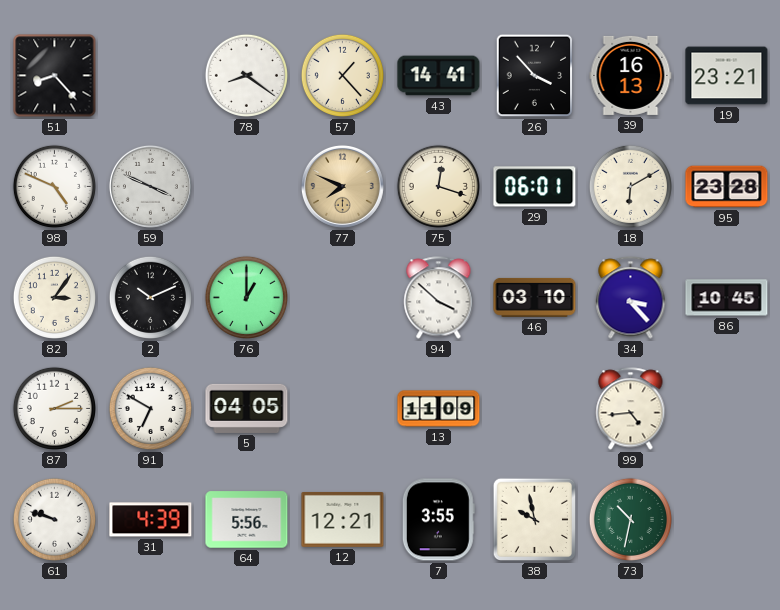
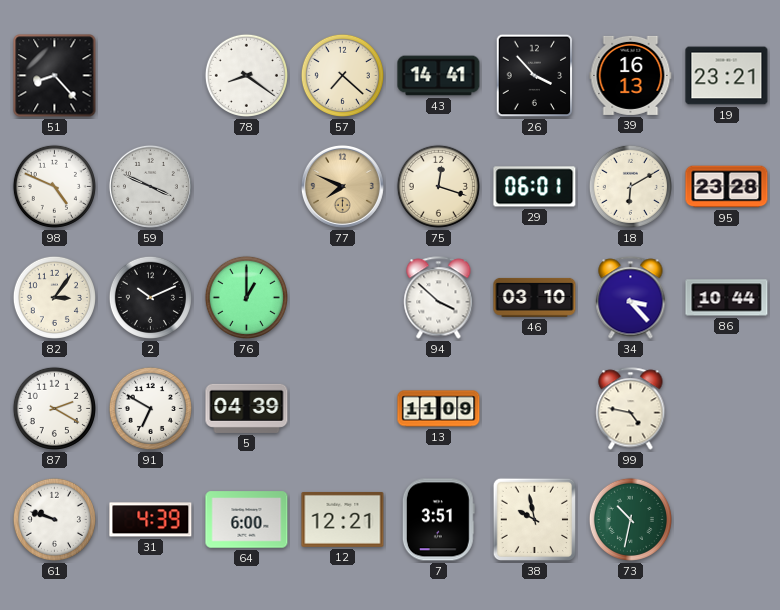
57: 1:23 -> 7:22 (342, 75)
86: 10:45 -> 10:44 (727, 298)
87: 2:15 -> 2:20 (54, 408)
5: 04:05 -> 04:39 (247, 408)
99: 4:44 -> 4:47 (631, 409)
64: 5:56 -> 6:00 (247, 520)
7: 3:55 -> 3:51 (438, 520)
